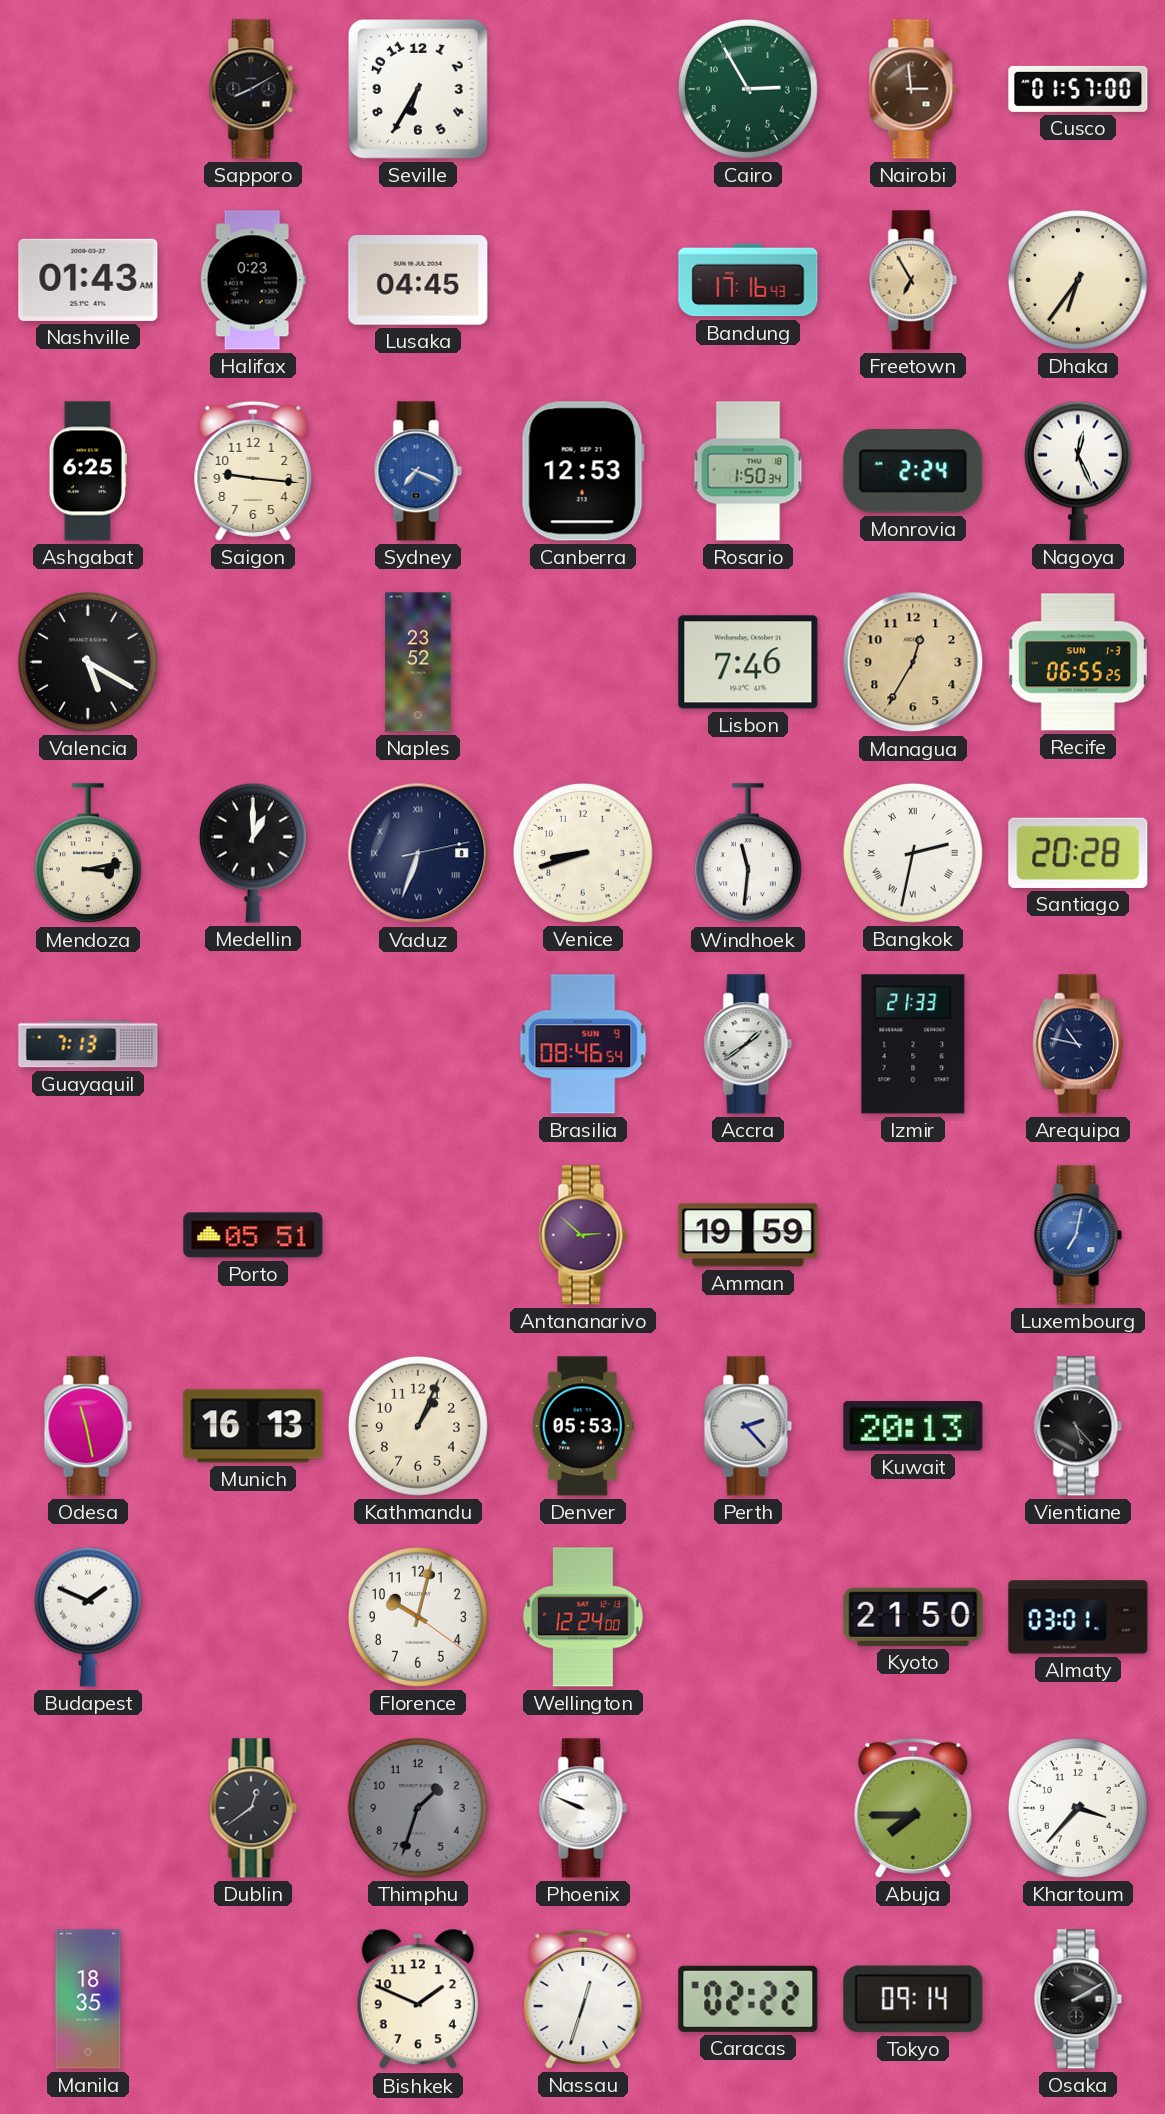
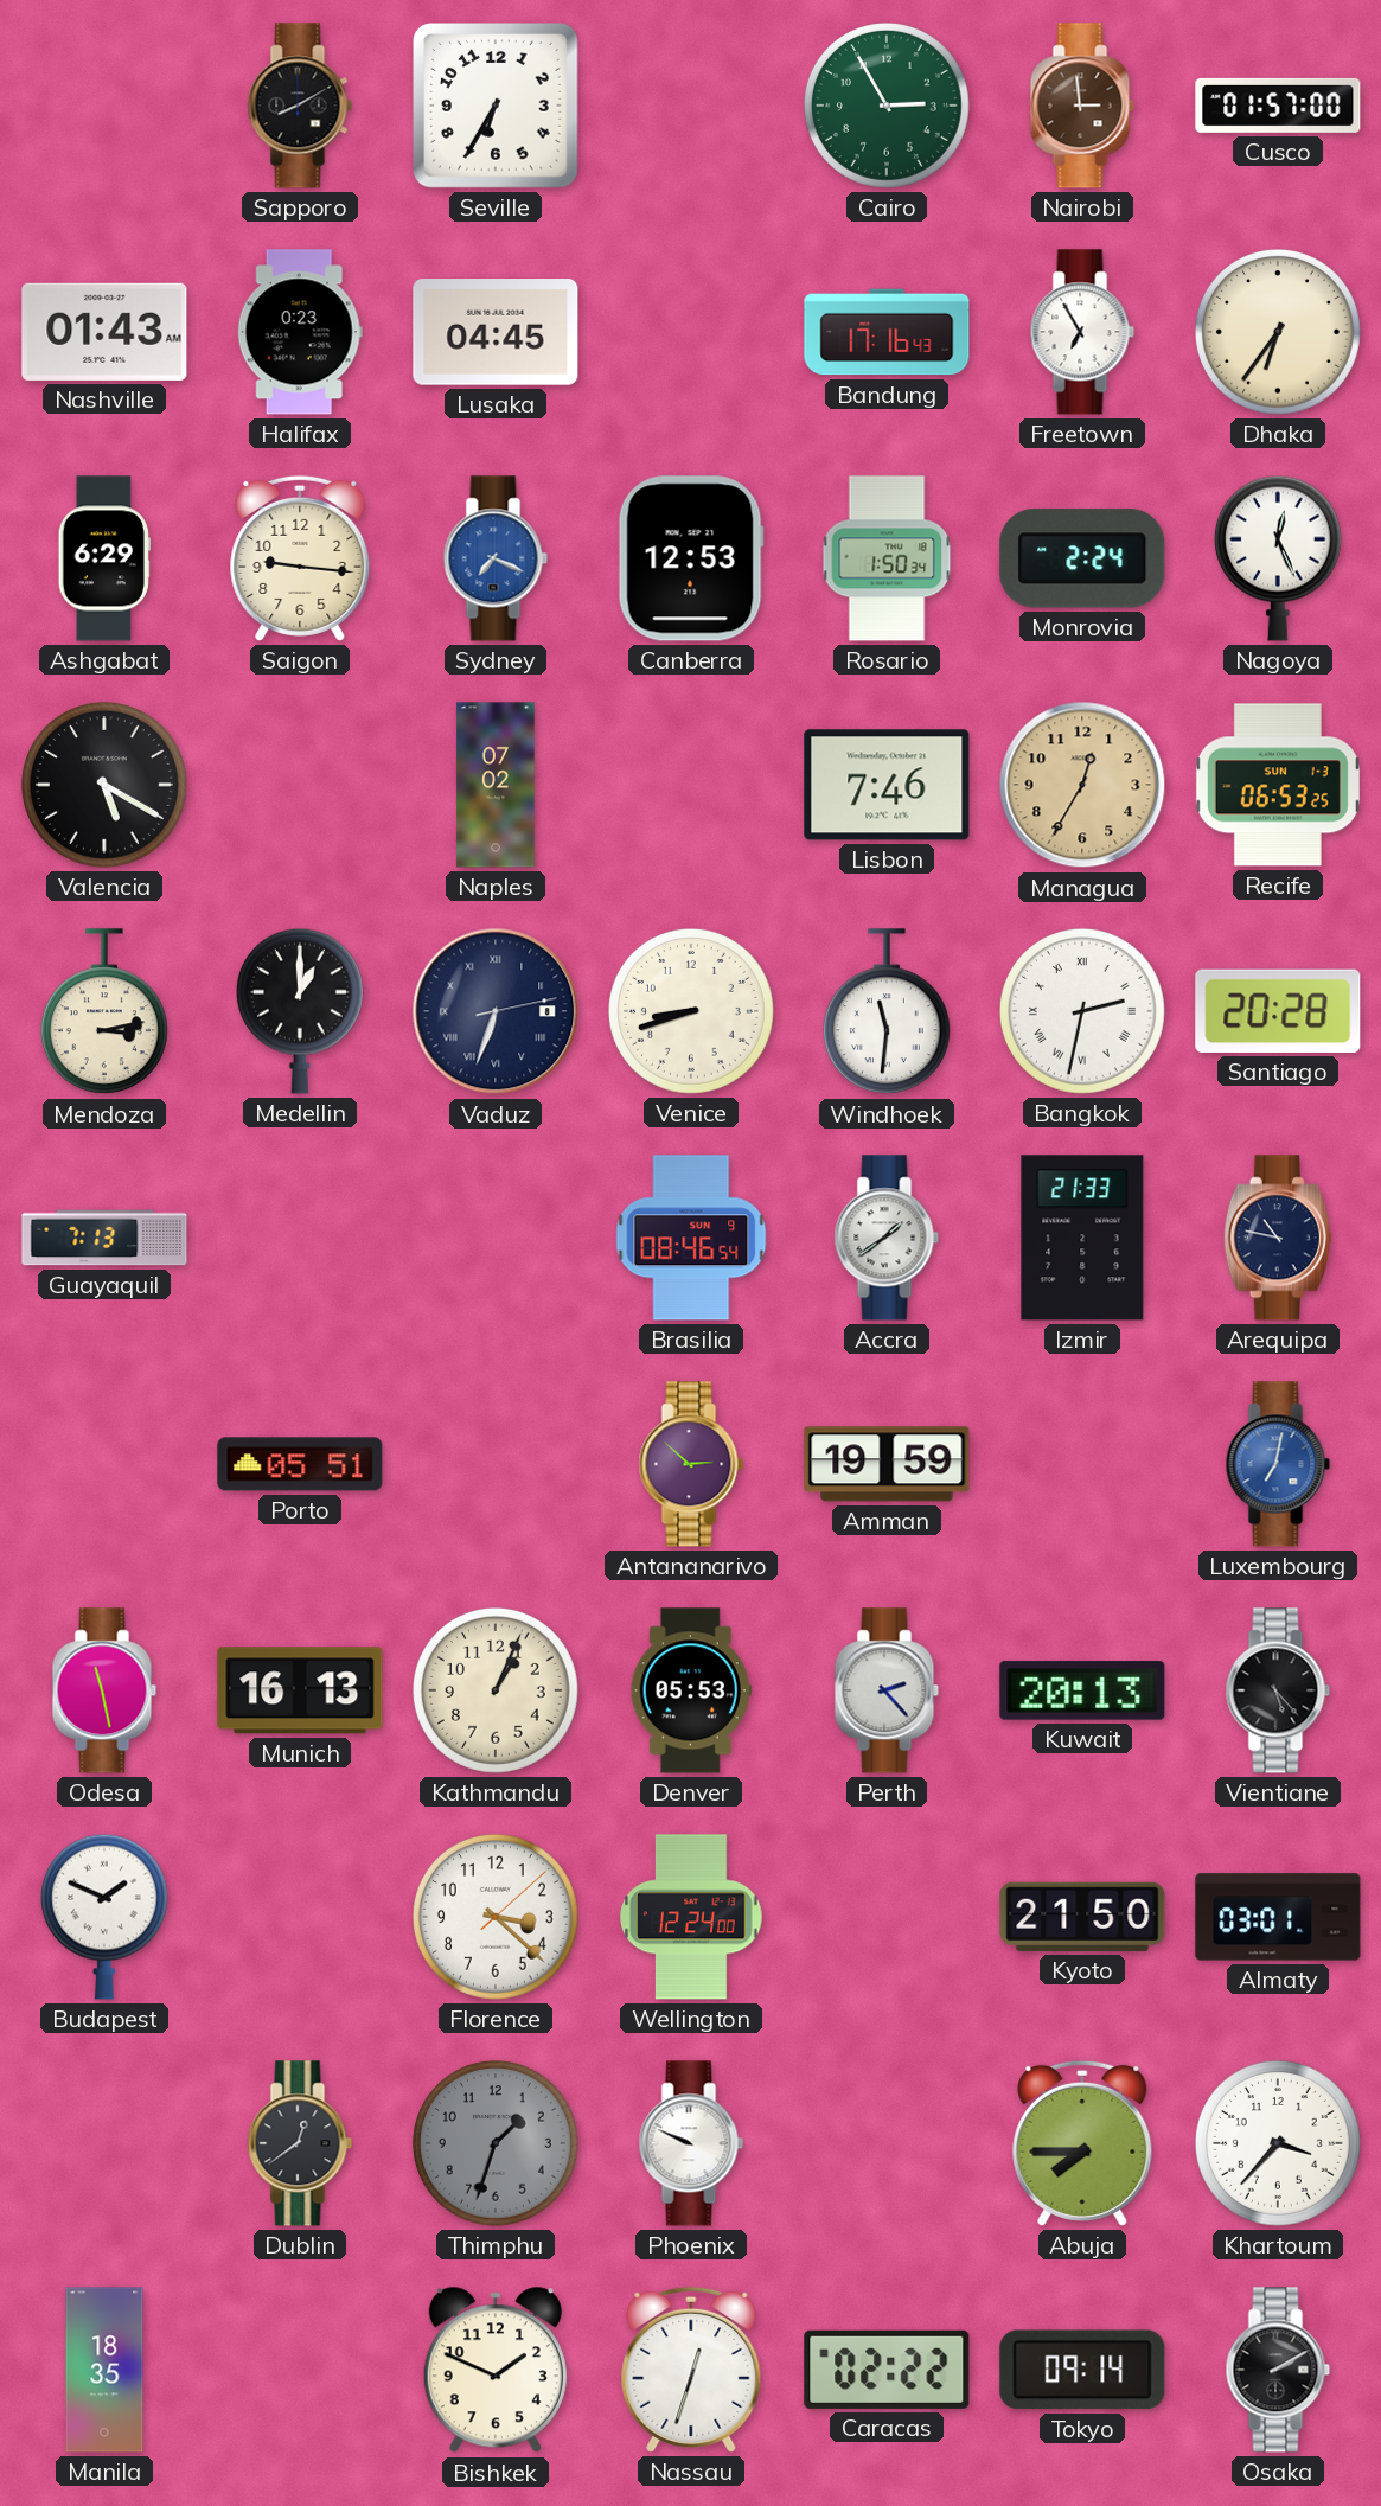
Freetown dial: champagne -> white (1082, 332)
Ashgabat: 6:25 -> 6:29 (104, 558)
Naples: 23:52 -> 07:02 (496, 785)
Recife: 06:55 -> 06:53 (1278, 785)
Florence: 10:02 -> 3:22 (497, 1917)
